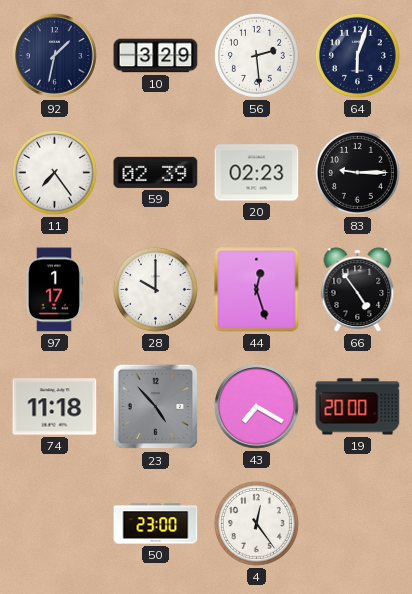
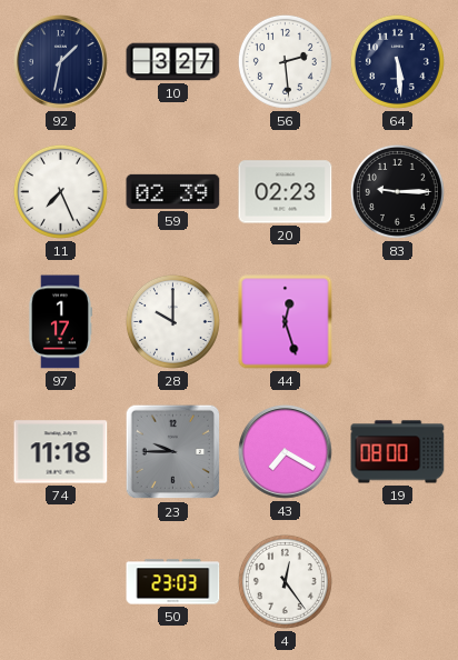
10: 3:29 -> 3:27 (173, 62)
64: 6:03 -> 5:29 (397, 61)
11: 7:24 -> 7:26 (60, 191)
66: 4:54 -> none (358, 290)
23: 4:53 -> 9:45 (173, 452)
19: 20:00 -> 08:00 (398, 452)
50: 23:00 -> 23:03 (173, 582)
